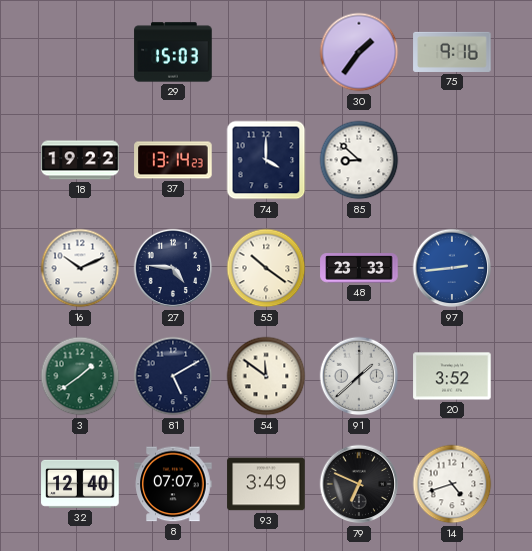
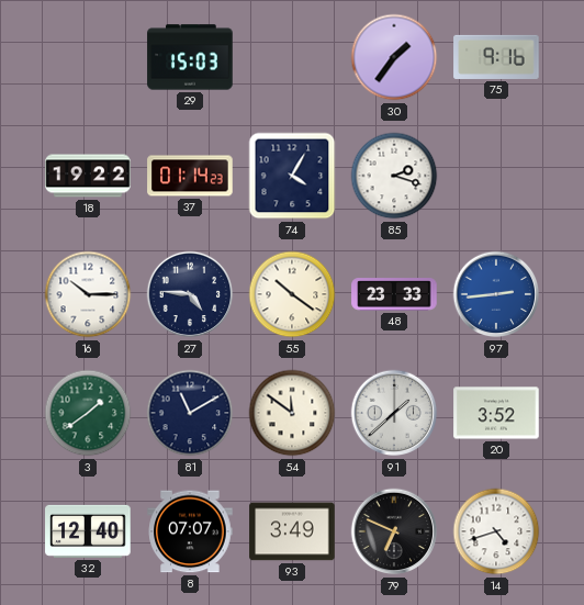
37: 13:14 -> 01:14 (190, 176)
74: 4:00 -> 4:05 (292, 176)
85: 8:52 -> 2:18 (394, 176)
16: 10:11 -> 10:15 (88, 294)
81: 5:10 -> 11:10 (190, 413)
